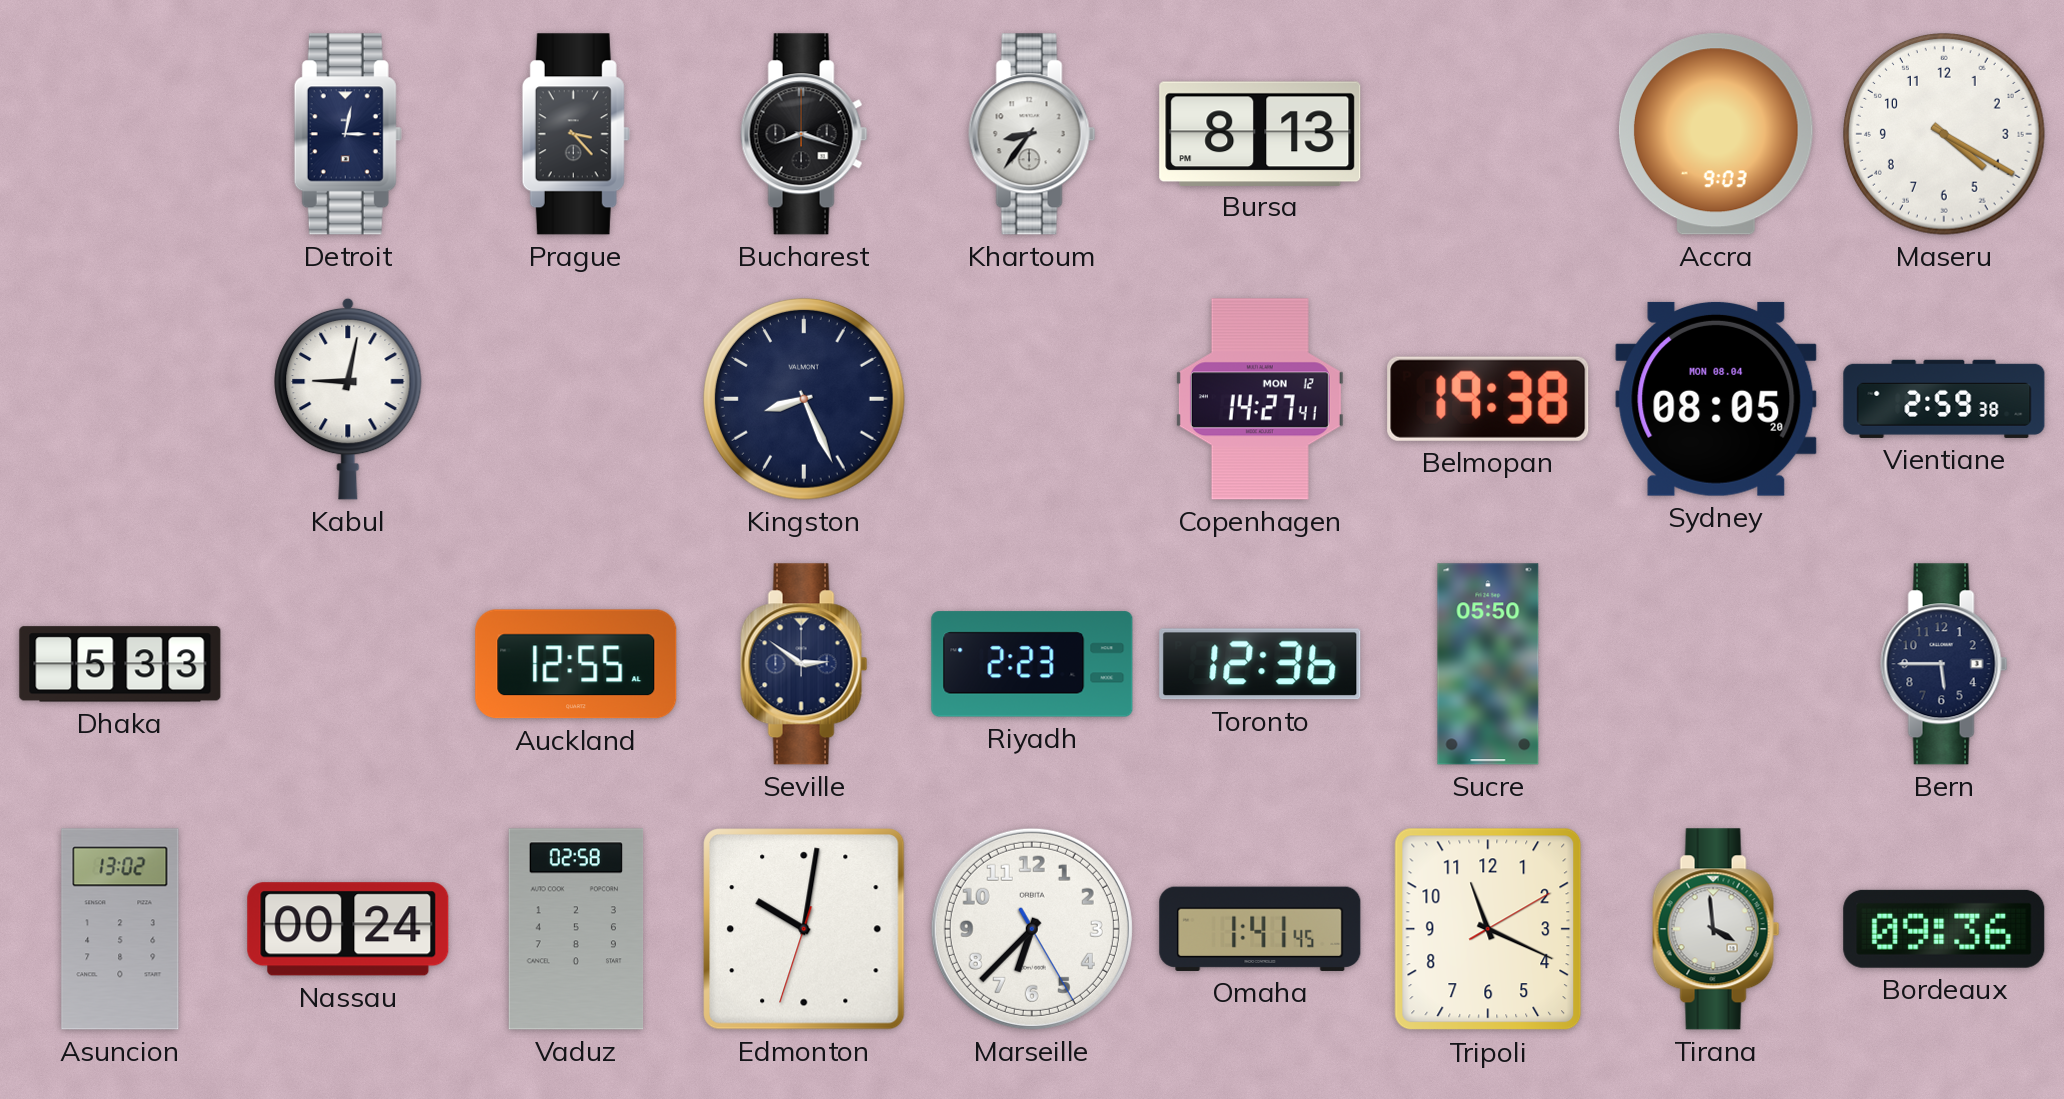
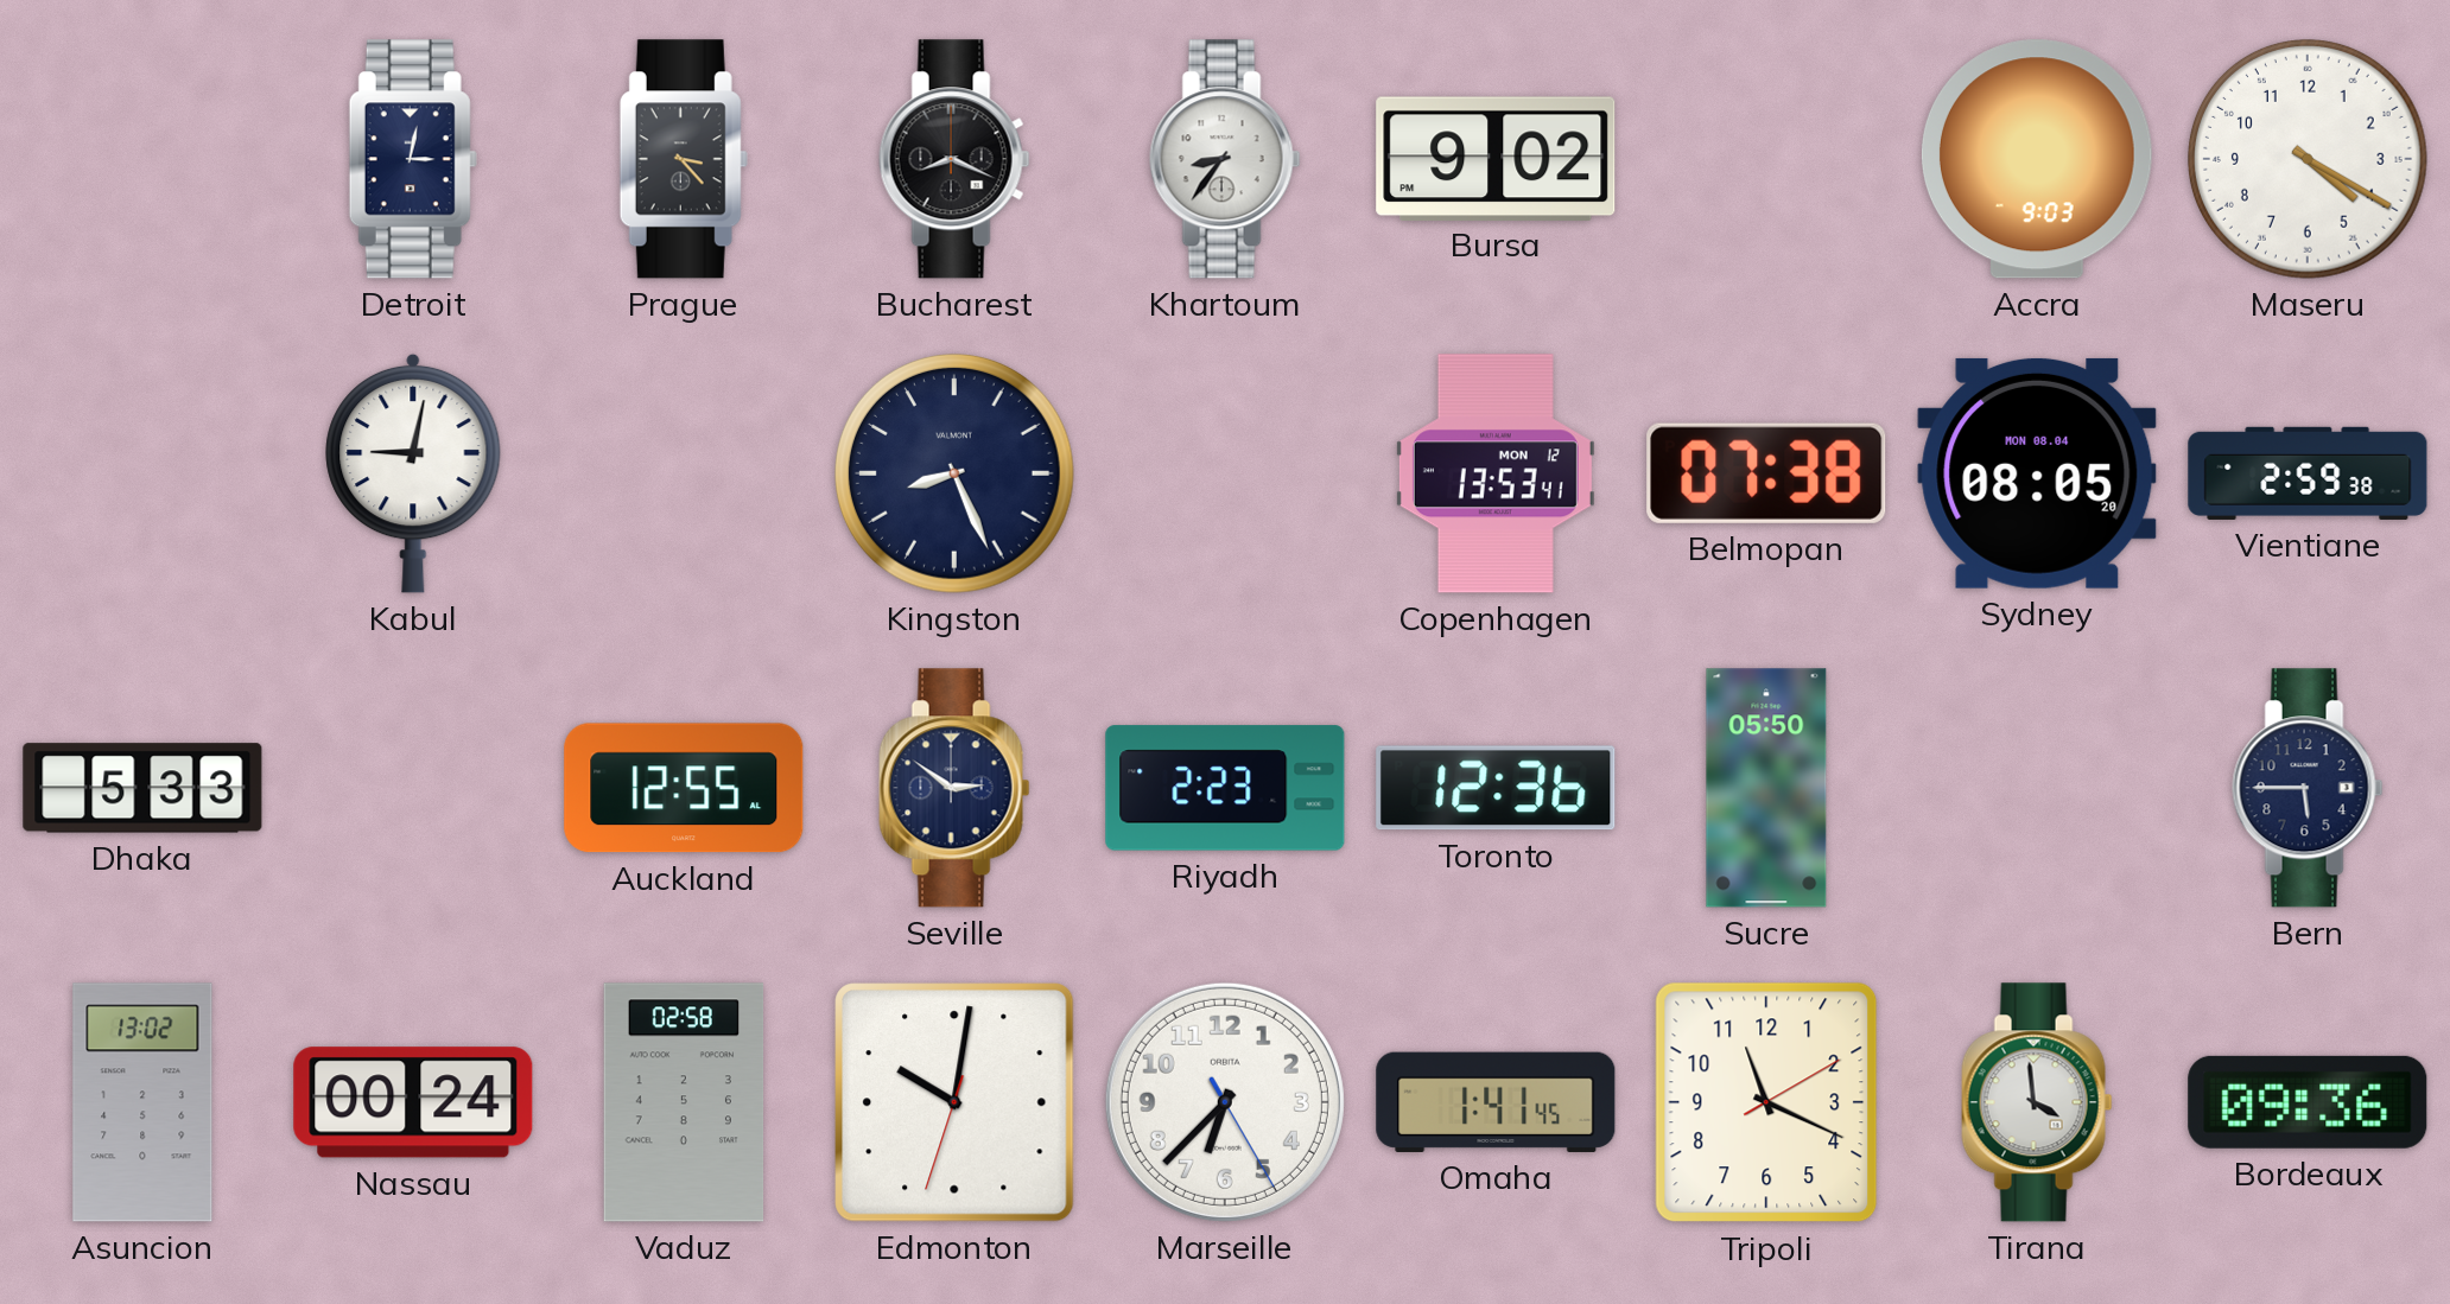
Bucharest: 8:18 -> 8:19 (954, 159)
Bursa: 8:13 -> 9:02 (1496, 158)
Copenhagen: 14:27 -> 13:53 (1496, 473)
Belmopan: 19:38 -> 07:38 (1766, 473)
